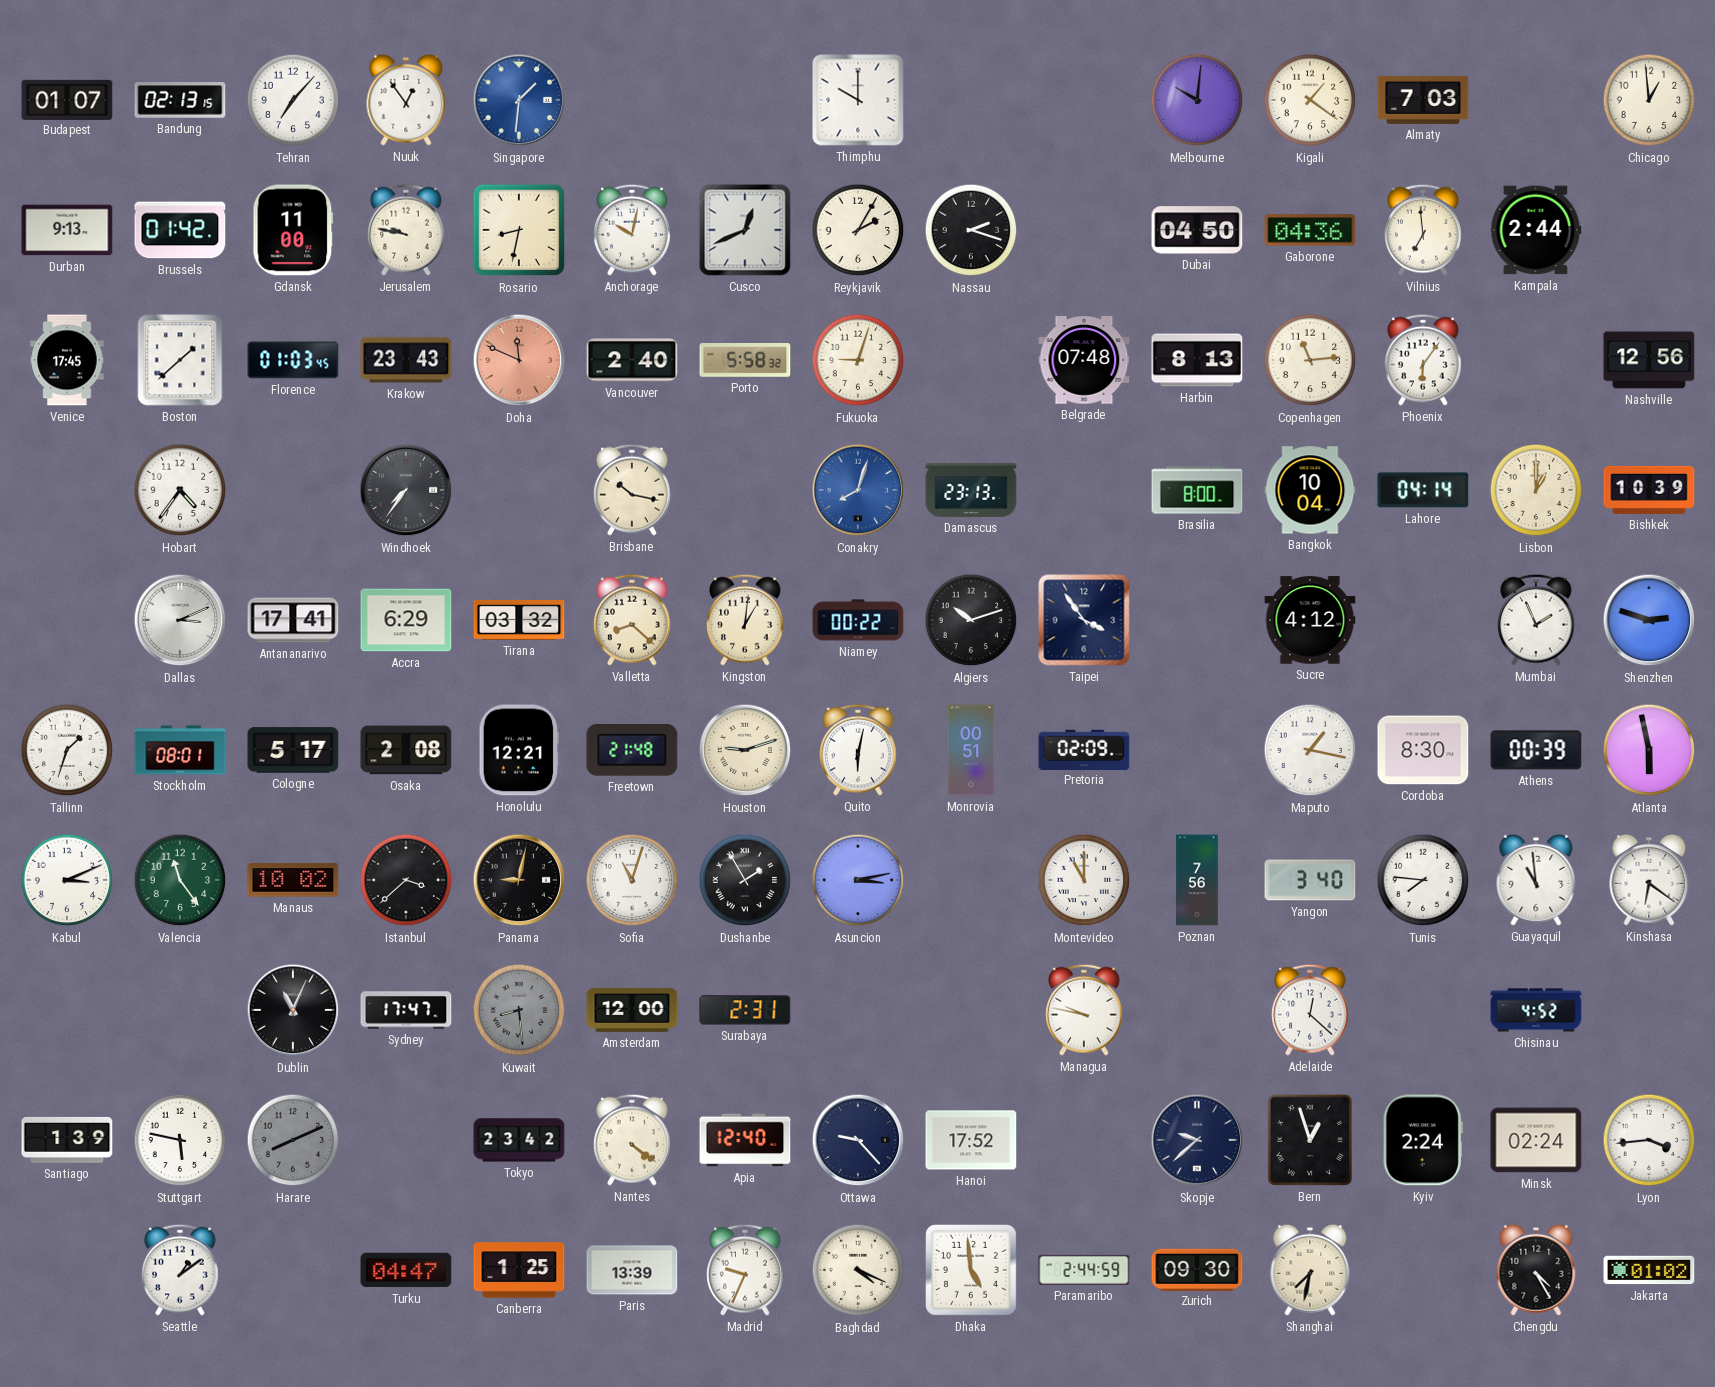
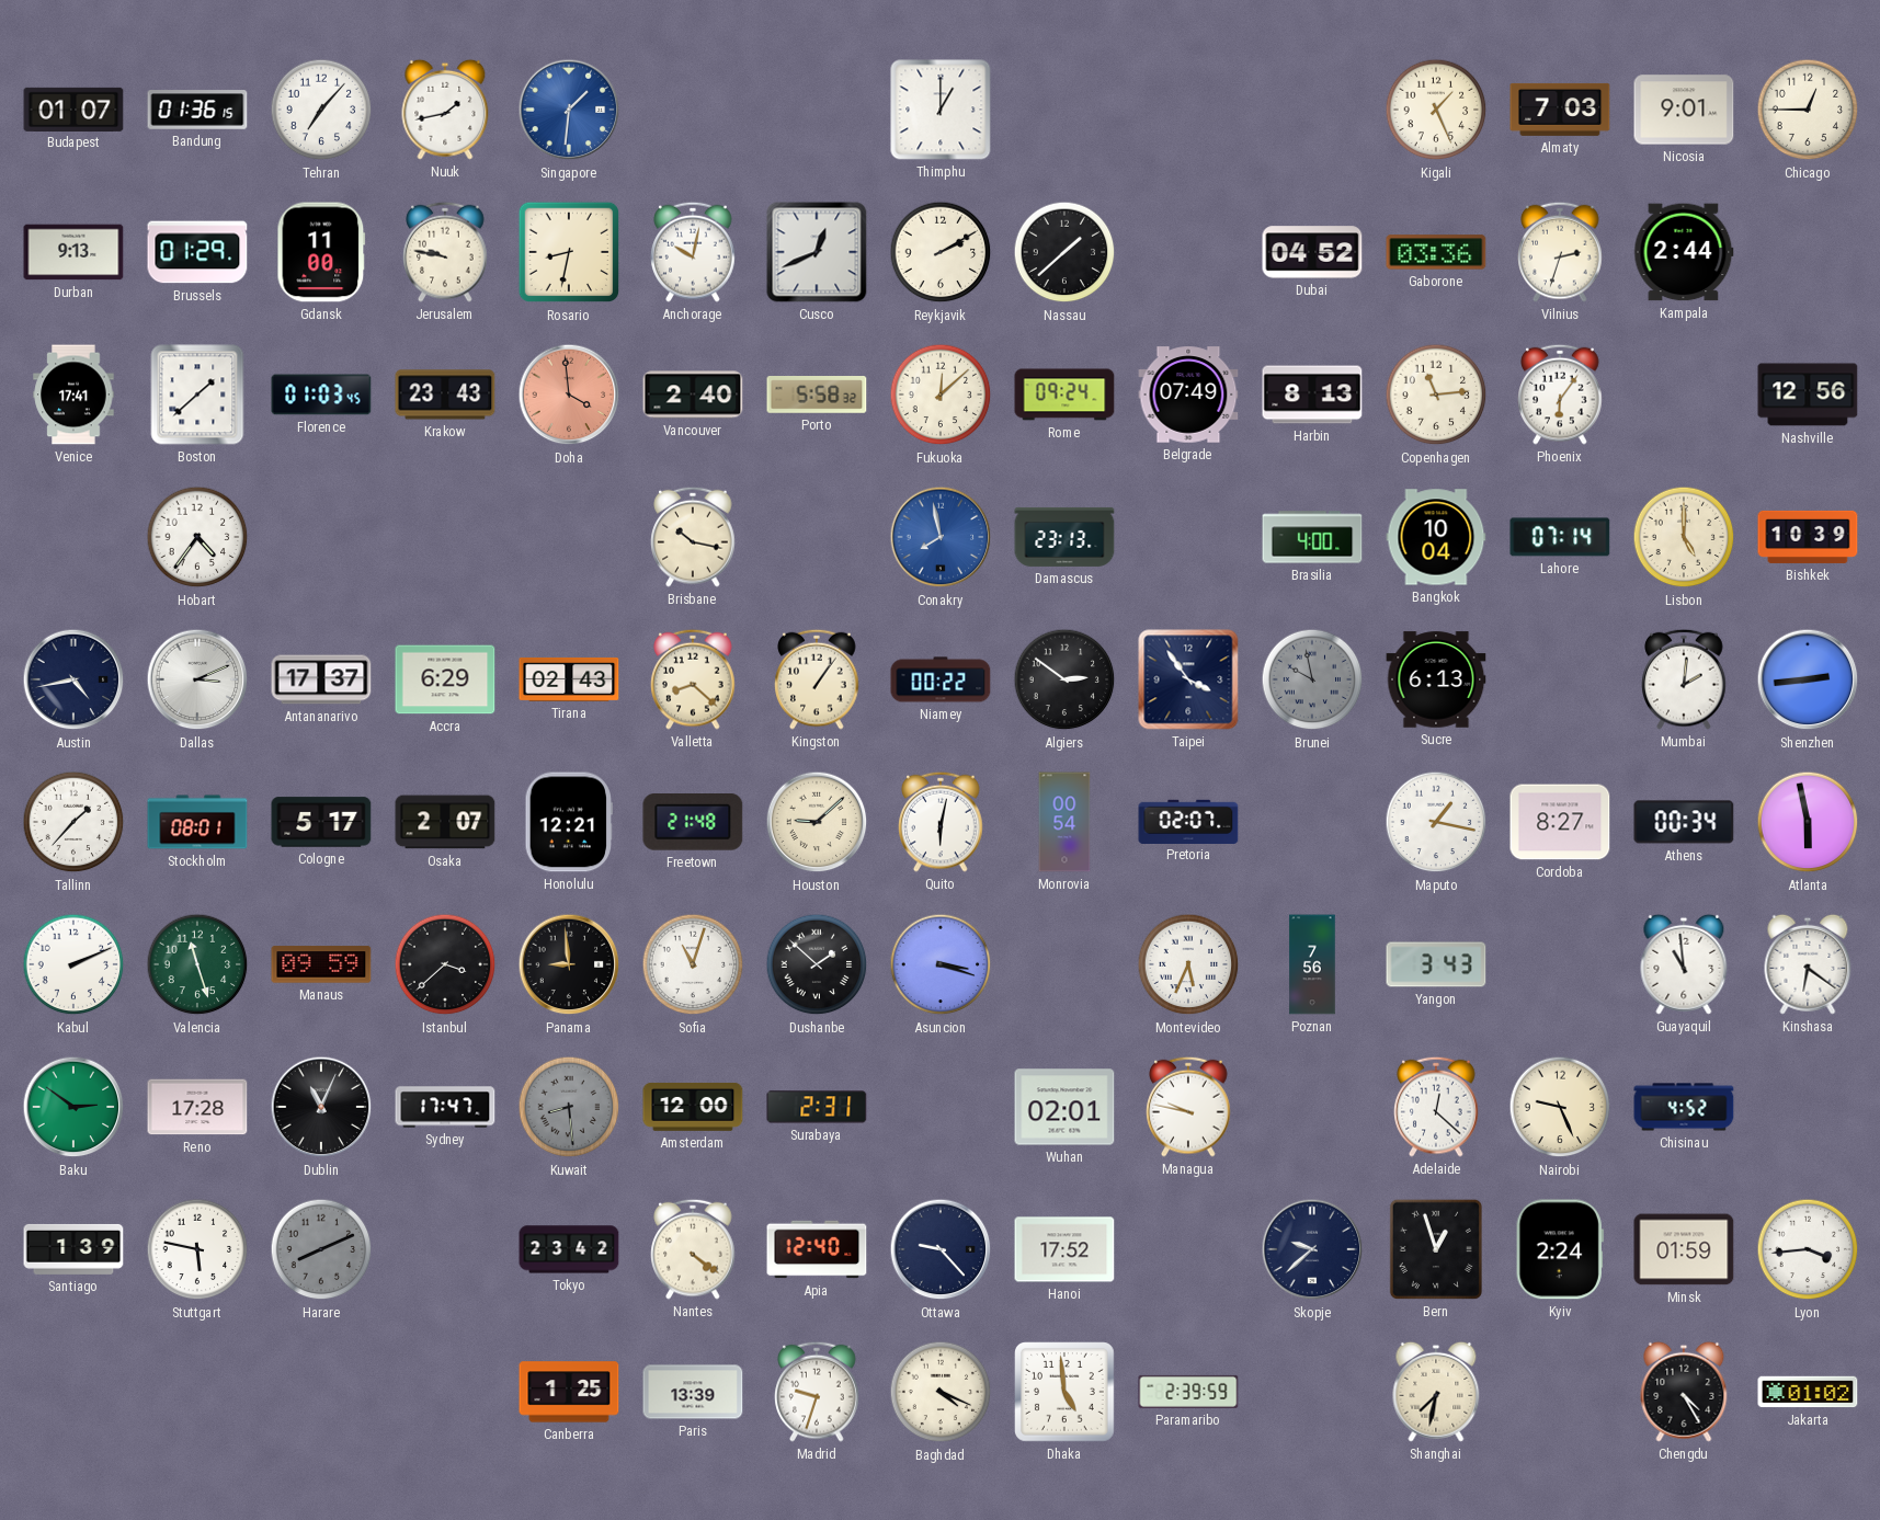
Bandung: 02:13 -> 01:36 (197, 110)
Nuuk: 12:54 -> 1:43 (445, 110)
Thimphu: 10:00 -> 1:00 (941, 110)
Melbourne: 10:01 -> none (1197, 100)
Kigali: 1:21 -> 1:26 (1436, 110)
Nicosia: none -> 9:01 (1684, 110)
Chicago: 12:59 -> 12:45 (1808, 110)
Brussels: 01:42 -> 01:29 (197, 252)
Reykjavik: 2:05 -> 2:10 (941, 252)
Nassau: 2:18 -> 1:38 (1064, 252)
Dubai: 04:50 -> 04:52 (1312, 252)
Gaborone: 04:36 -> 03:36 (1436, 252)
Vilnius: 6:59 -> 2:33 (1560, 252)
Venice: 17:45 -> 17:41 (73, 395)
Doha: 11:49 -> 3:59 (569, 395)
Fukuoka: 9:03 -> 12:08 (941, 395)
Rome: none -> 09:24 (1064, 395)
Belgrade: 07:48 -> 07:49 (1188, 395)
Windhoek: 7:36 -> none (406, 490)
Conakry: 8:03 -> 7:58 (941, 537)
Brasilia: 8:00 -> 4:00 (1312, 537)
Lahore: 04:14 -> 07:14 (1560, 537)
Lisbon: 1:00 -> 5:00 (1684, 537)
Austin: none -> 4:43 (73, 679)
Antananarivo: 17:41 -> 17:37 (321, 679)
Tirana: 03:32 -> 02:43 (569, 679)
Kingston: 1:01 -> 1:06 (817, 679)
Algiers: 10:12 -> 2:51 (1064, 679)
Brunei: none -> 9:58 (1312, 679)
Sucre: 4:12 -> 6:13 (1436, 679)
Mumbai: 1:56 -> 2:01 (1684, 679)
Shenzhen: 2:48 -> 2:44 (1808, 679)
Tallinn: 1:33 -> 1:37 (73, 822)
Osaka: 2:08 -> 2:07 (445, 822)
Houston: 9:12 -> 9:08 (817, 822)
Monrovia: 00:51 -> 00:54 (1064, 822)
Pretoria: 02:09 -> 02:07 (1188, 821)
Cordoba: 8:30 -> 8:27 (1560, 822)
Athens: 00:39 -> 00:34 (1684, 822)
Kabul: 3:11 -> 2:11 (73, 964)
Valencia: 11:24 -> 11:27 (197, 964)
Manaus: 10:02 -> 09:59 (321, 964)
Panama: 9:02 -> 8:59 (569, 964)
Dushanbe: 1:55 -> 1:52 (817, 964)
Asuncion: 3:13 -> 3:18 (941, 964)
Montevideo: 11:00 -> 5:34 (1188, 964)
Yangon: 3:40 -> 3:43 (1436, 964)
Tunis: 7:46 -> none (1423, 880)
Baku: none -> 2:51 (73, 1107)
Reno: none -> 17:28 (197, 1107)
Wuhan: none -> 02:01 (1064, 1107)
Nairobi: none -> 9:26 (1560, 1107)
Minsk: 02:24 -> 01:59 (1684, 1249)
Seattle: 1:09 -> none (180, 1270)
Turku: 04:47 -> none (406, 1270)
Madrid: 9:34 -> 9:33 (817, 1392)
Paramaribo: 2:44 -> 2:39 (1188, 1392)
Zurich: 09:30 -> none (1197, 1269)
